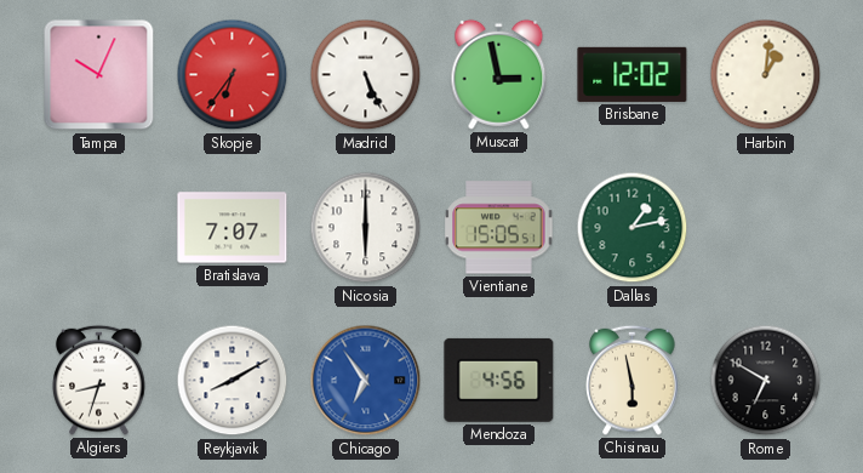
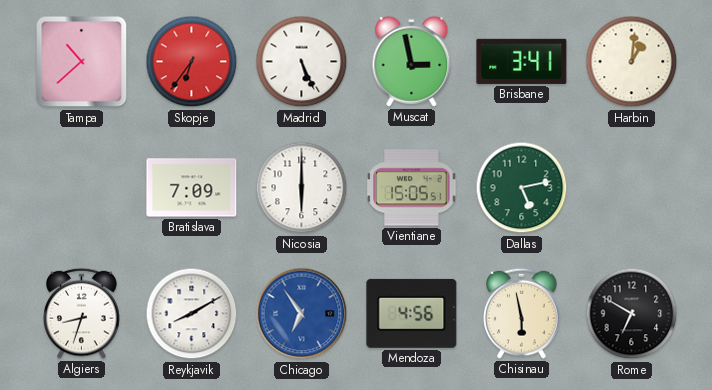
Tampa: 10:04 -> 10:38 (82, 62)
Brisbane: 12:02 -> 3:41 (522, 61)
Bratislava: 7:07 -> 7:09 (192, 188)
Dallas: 1:13 -> 5:13 (522, 188)
